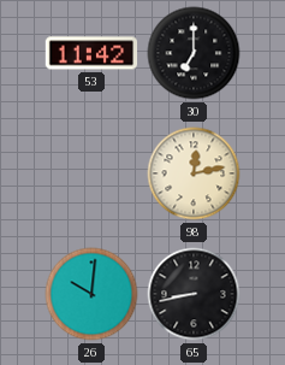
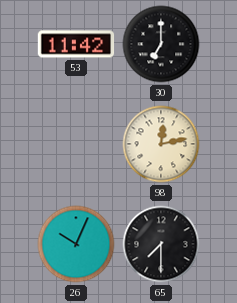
26: 10:01 -> 10:04 (76, 244)
65: 8:43 -> 7:30 (161, 244)
